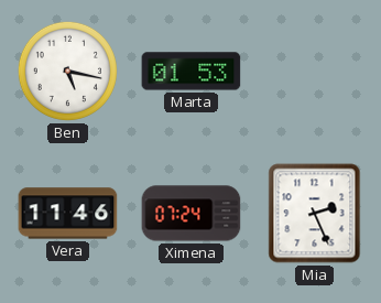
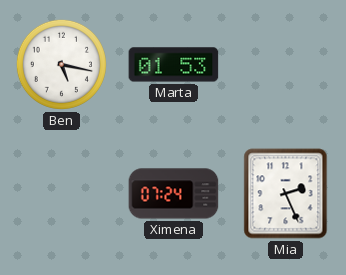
Vera: 11:46 -> none (68, 214)
